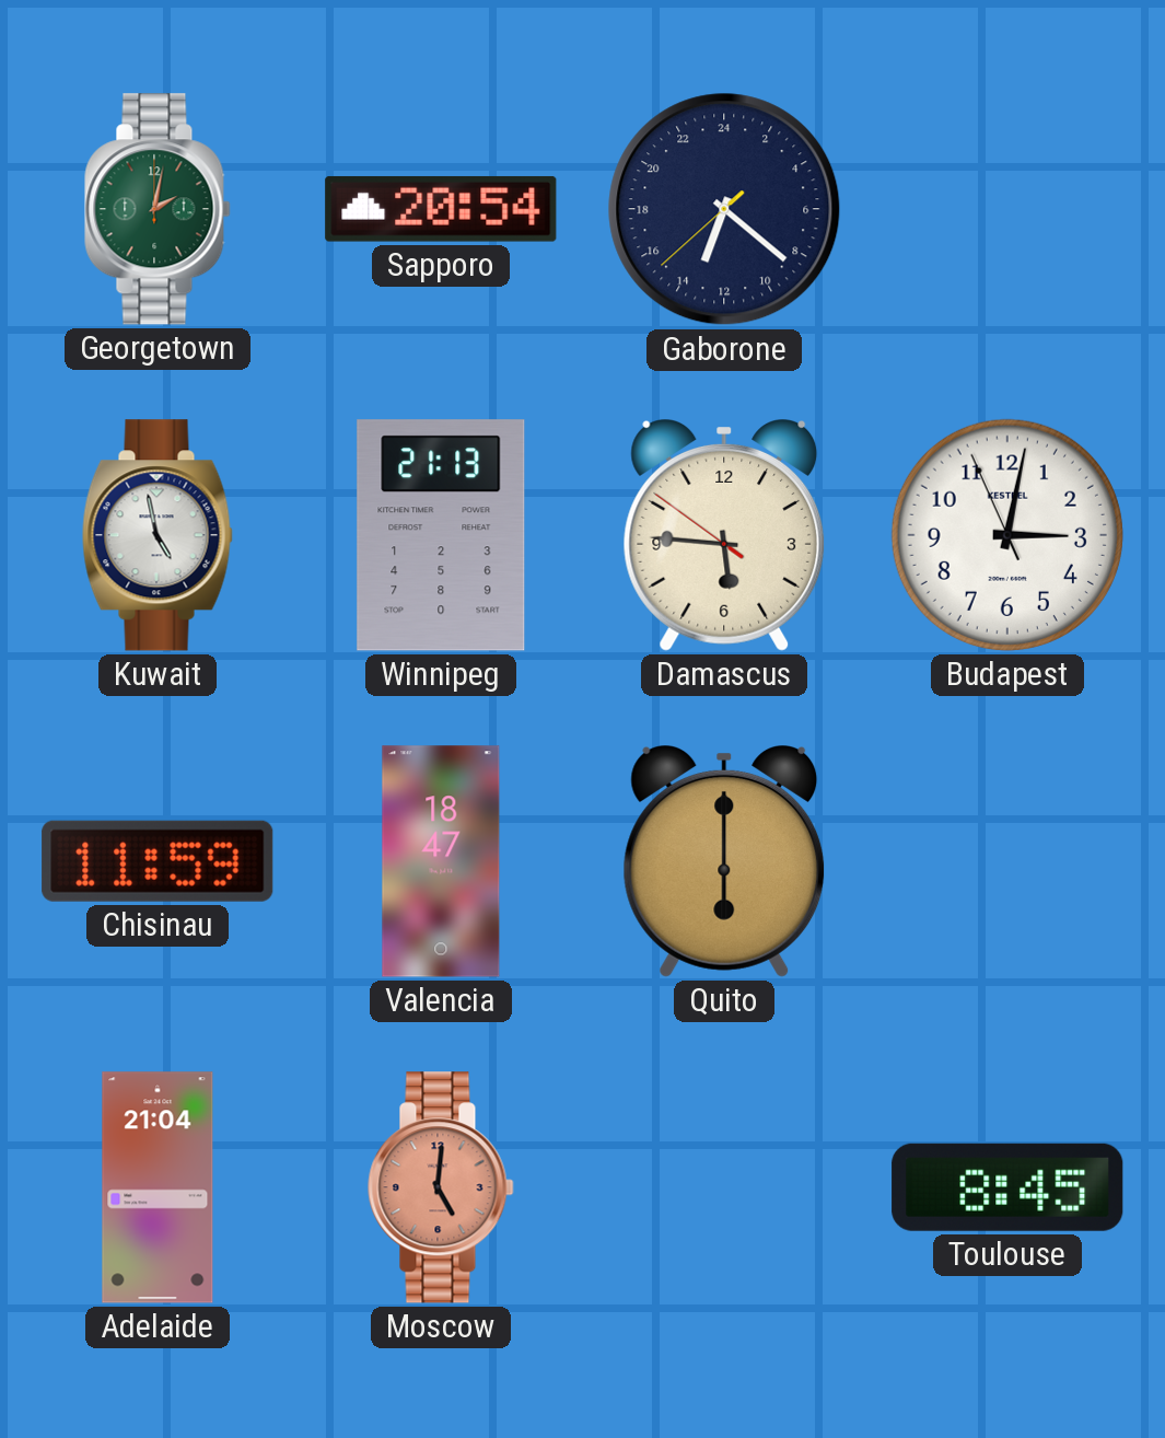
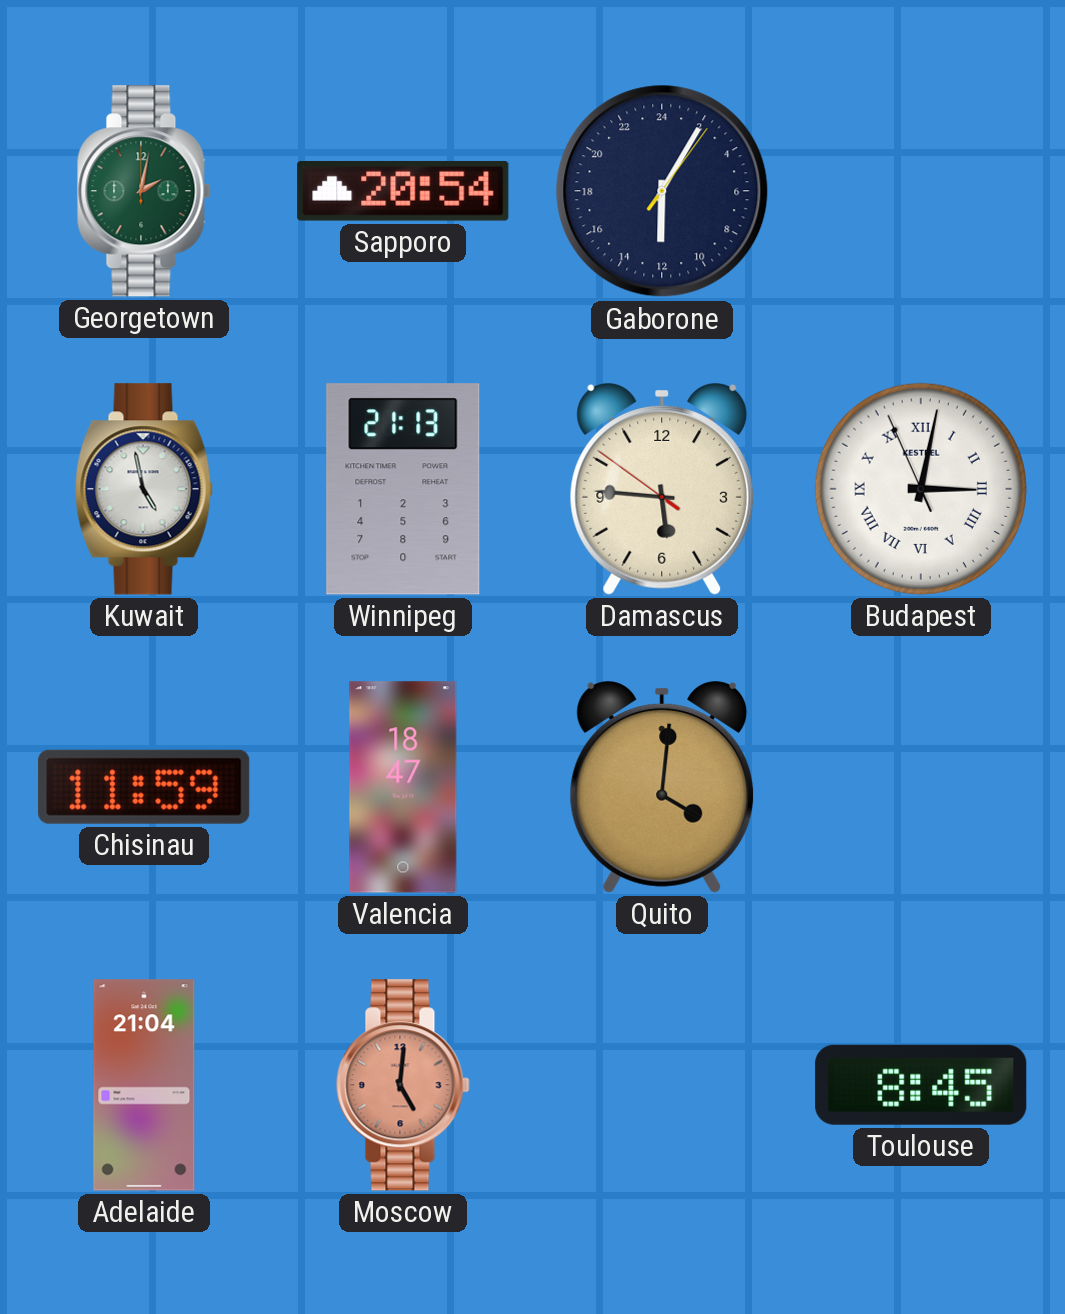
Gaborone: 13:21 -> 12:05 (662, 191)
Budapest numerals: Arabic -> Roman (921, 489)
Quito: 6:00 -> 4:01 (662, 788)
